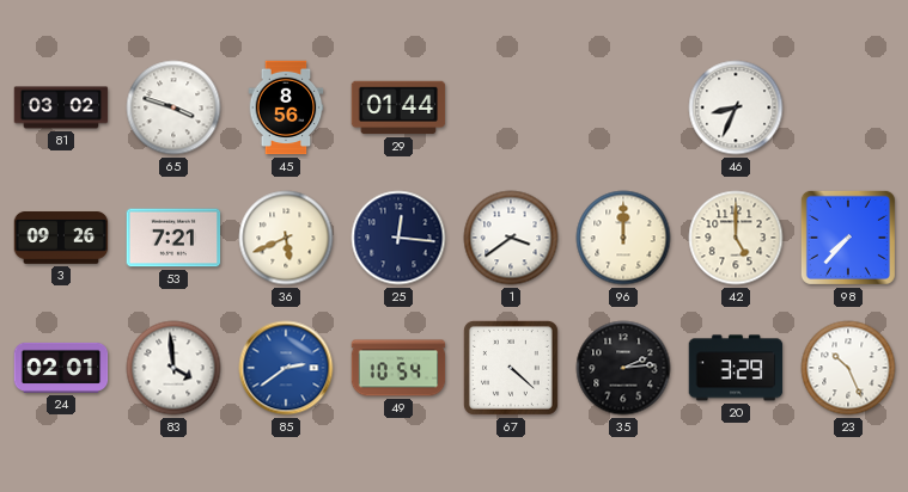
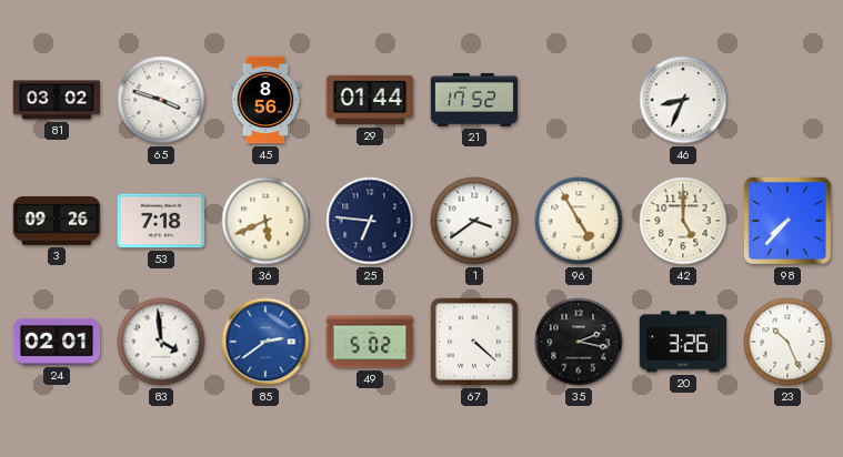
21: none -> 17:52 (474, 100)
53: 7:21 -> 7:18 (161, 221)
25: 12:16 -> 6:46 (370, 221)
96: 12:00 -> 4:55 (579, 221)
49: 10:54 -> 5:02 (370, 342)
35: 2:14 -> 2:17 (579, 342)
20: 3:29 -> 3:26 (683, 342)
